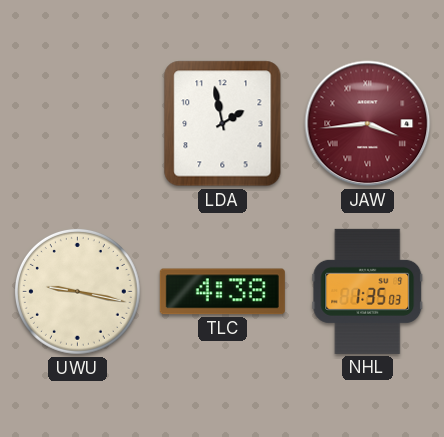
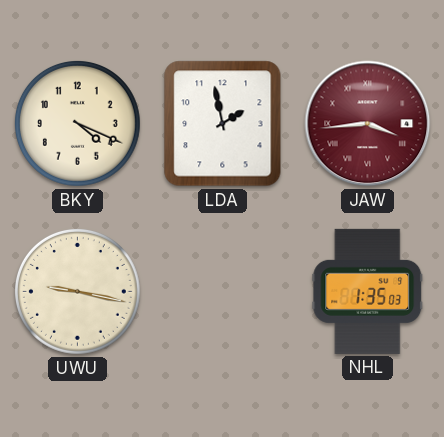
BKY: none -> 4:19 (77, 123)
TLC: 4:38 -> none (222, 292)
